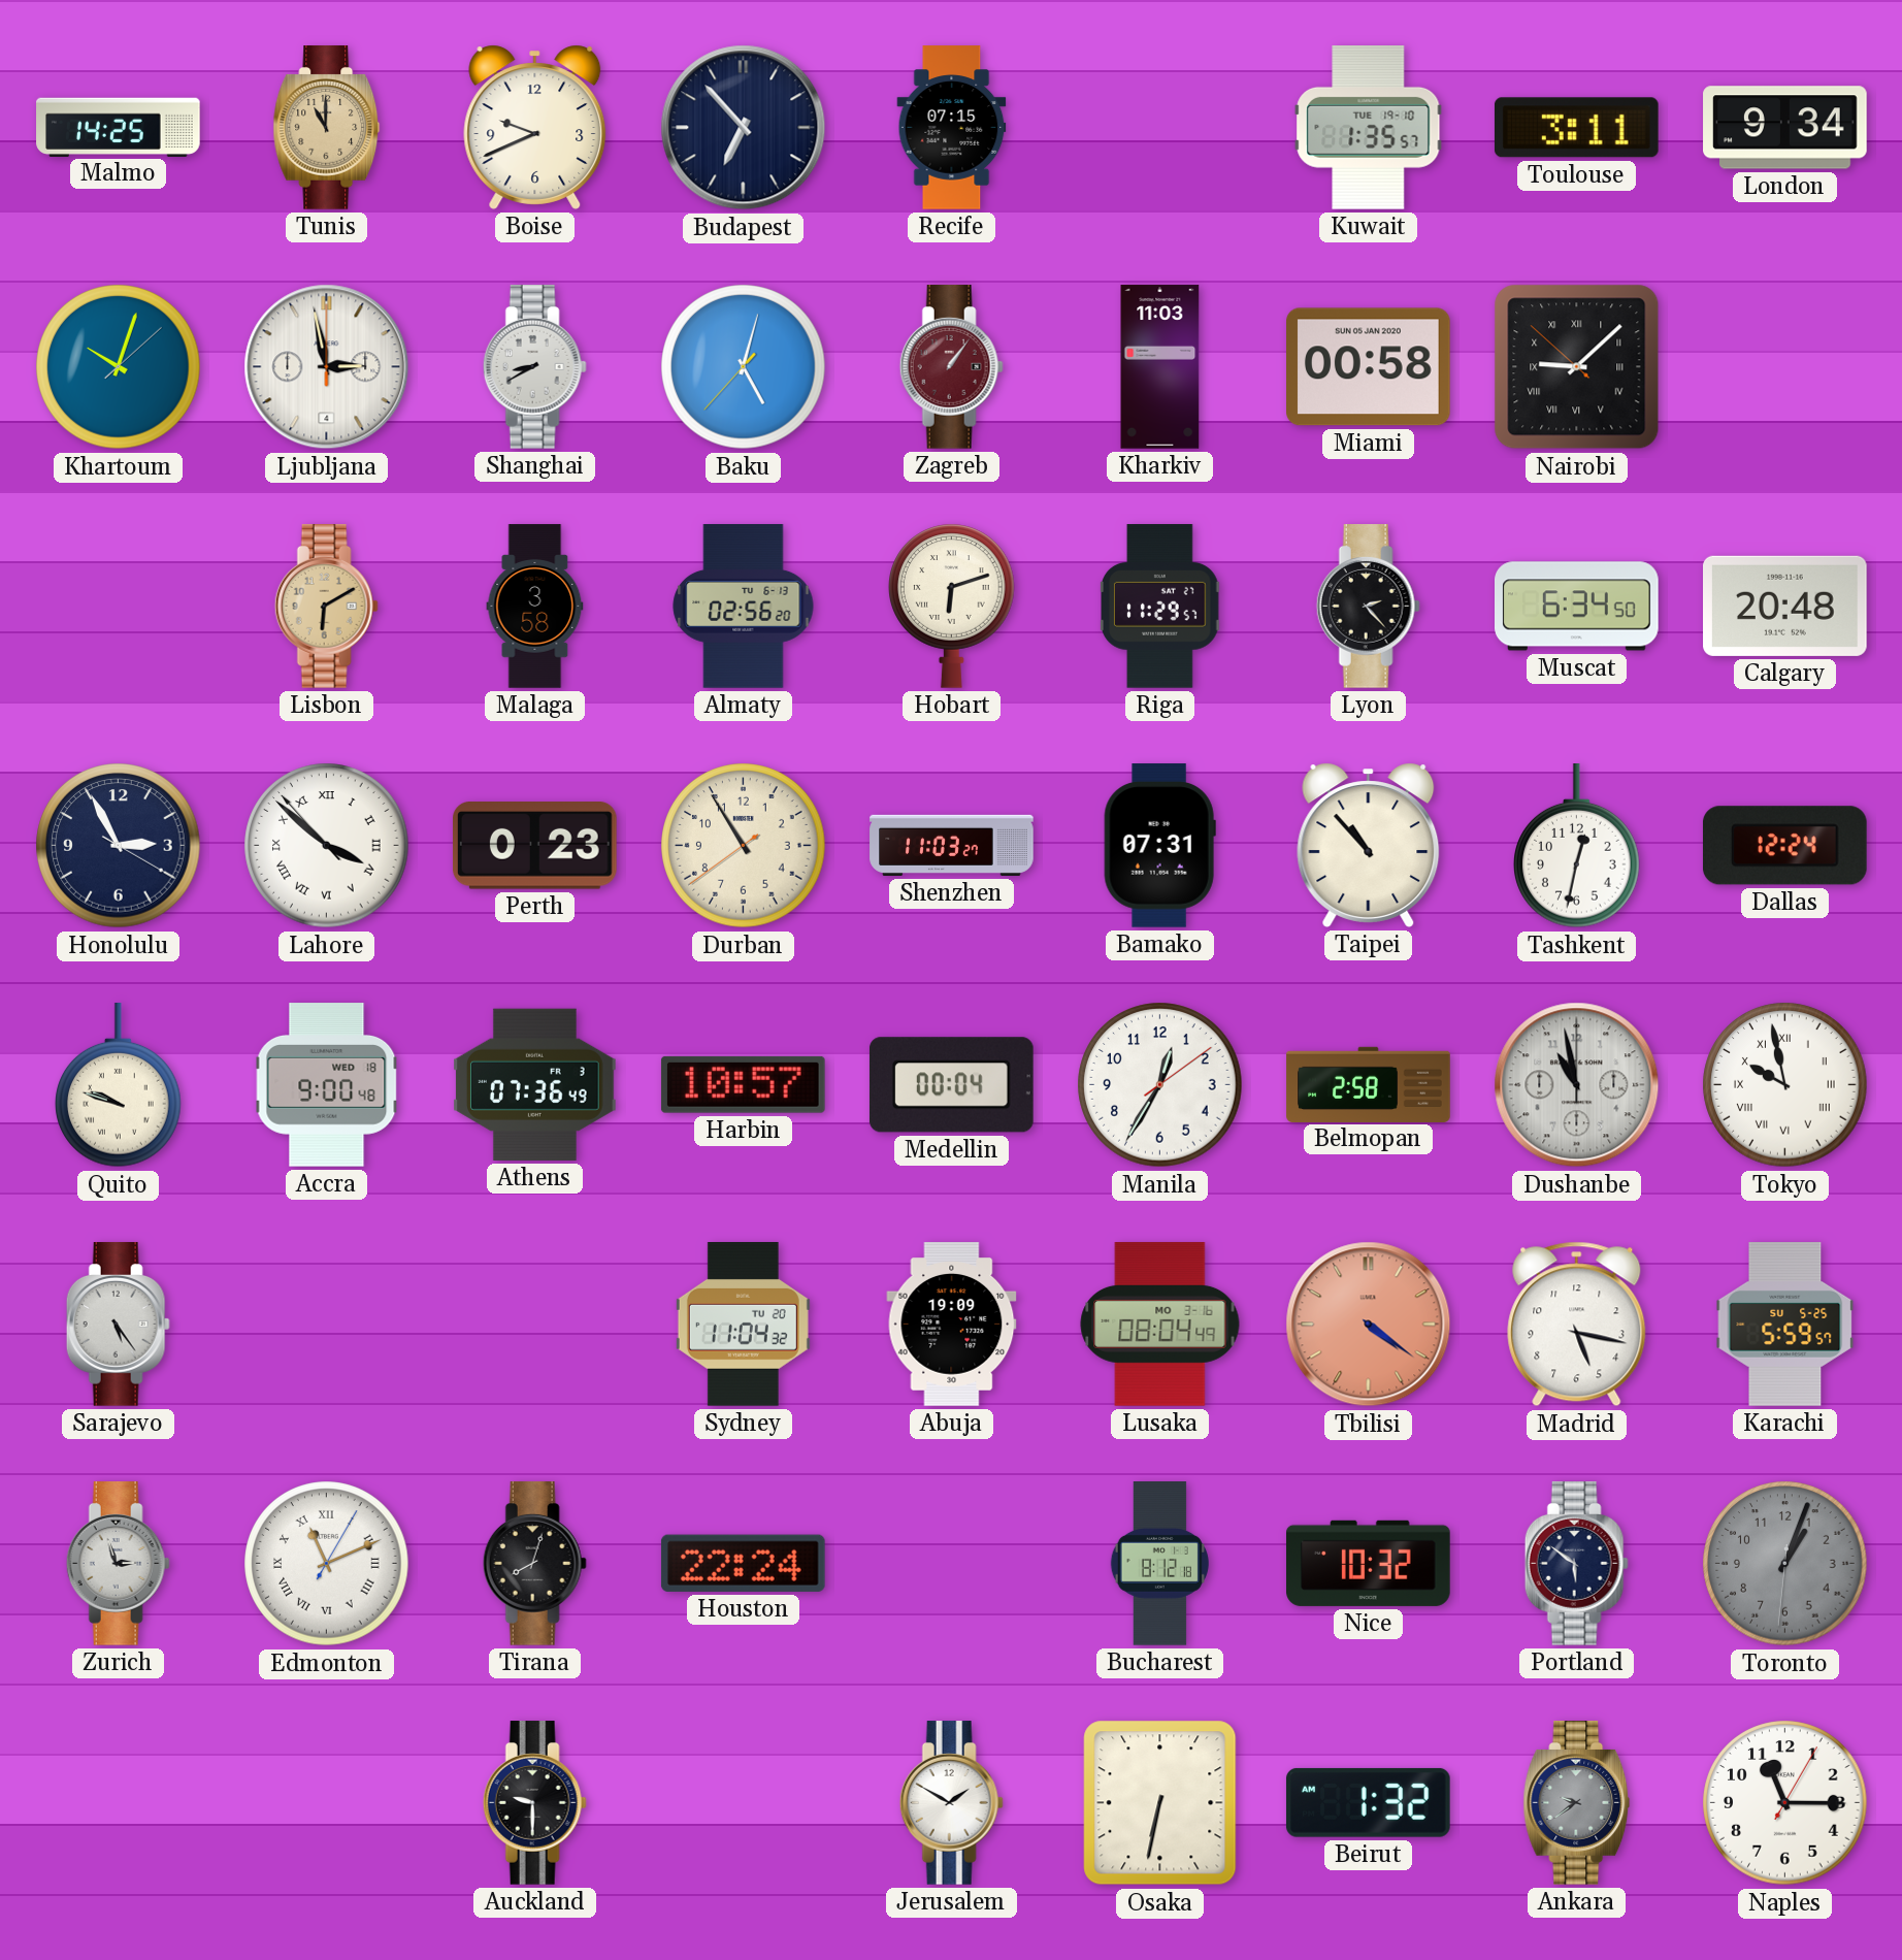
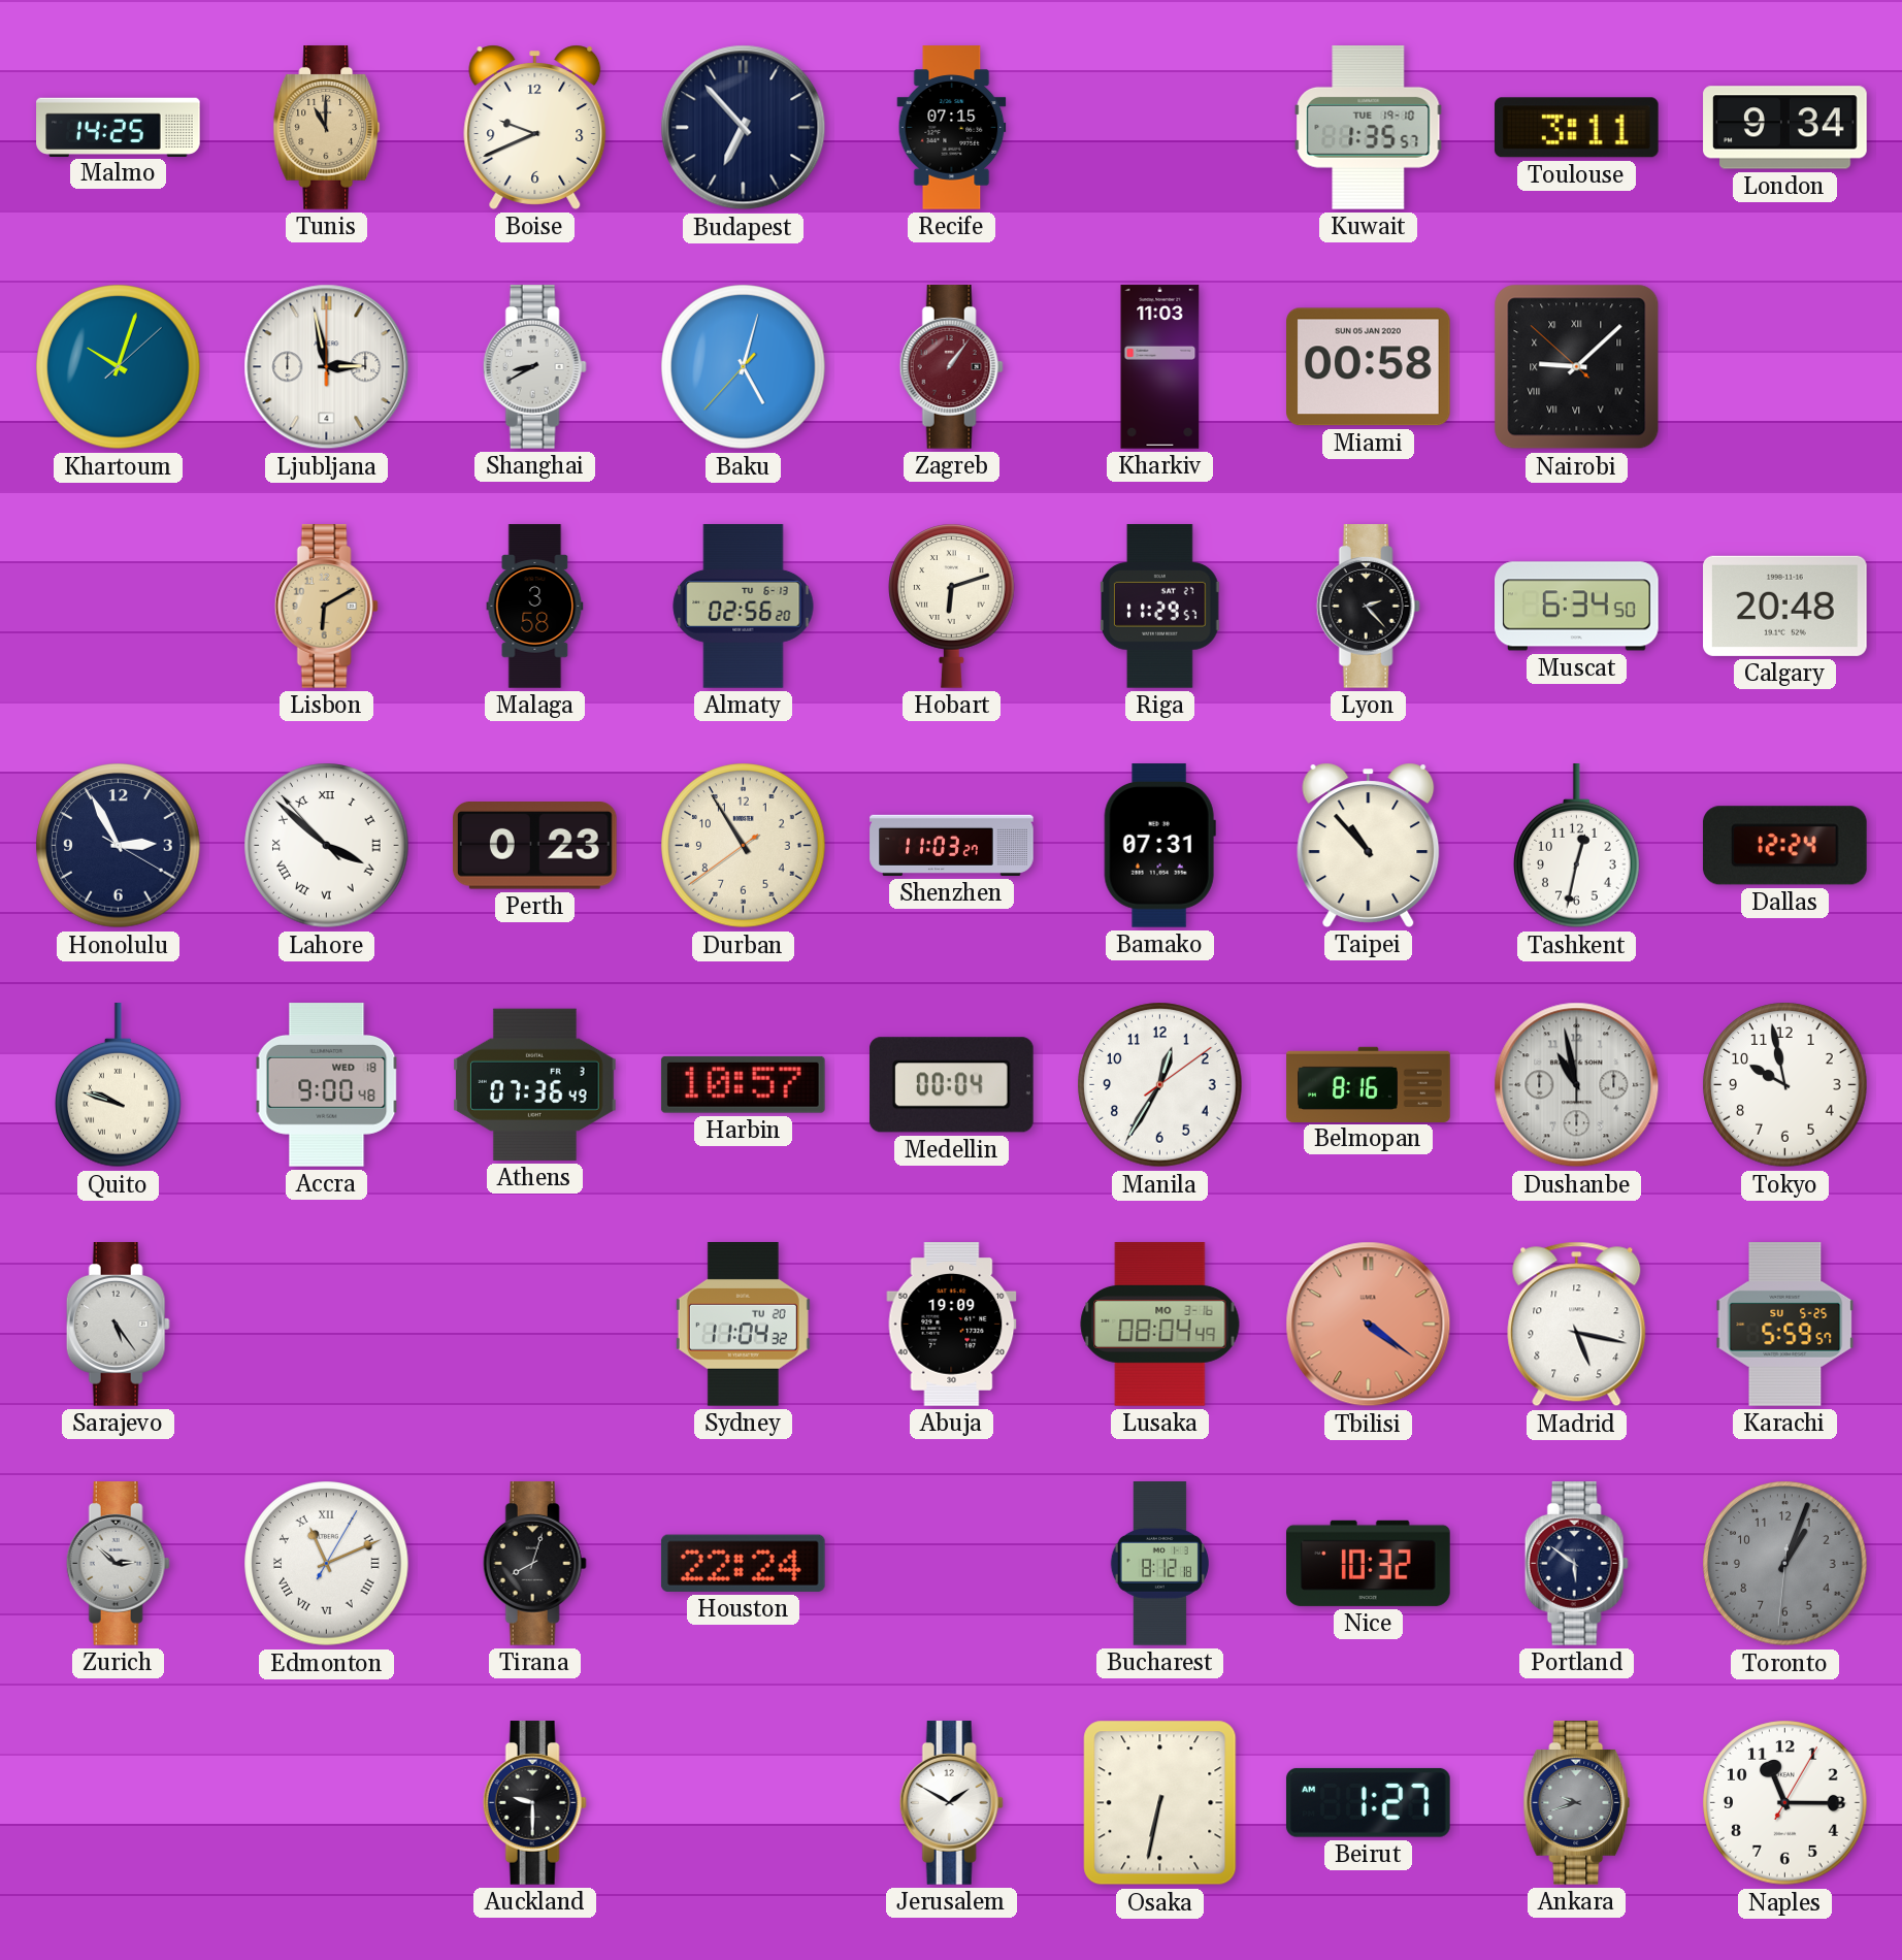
Belmopan: 2:58 -> 8:16 (1369, 1084)
Tokyo numerals: Roman -> Arabic (1785, 1085)
Zurich: 2:57 -> 2:52 (118, 1564)
Beirut: 1:32 -> 1:27 (1368, 1802)
Ankara: 9:39 -> 9:42 (1577, 1803)
